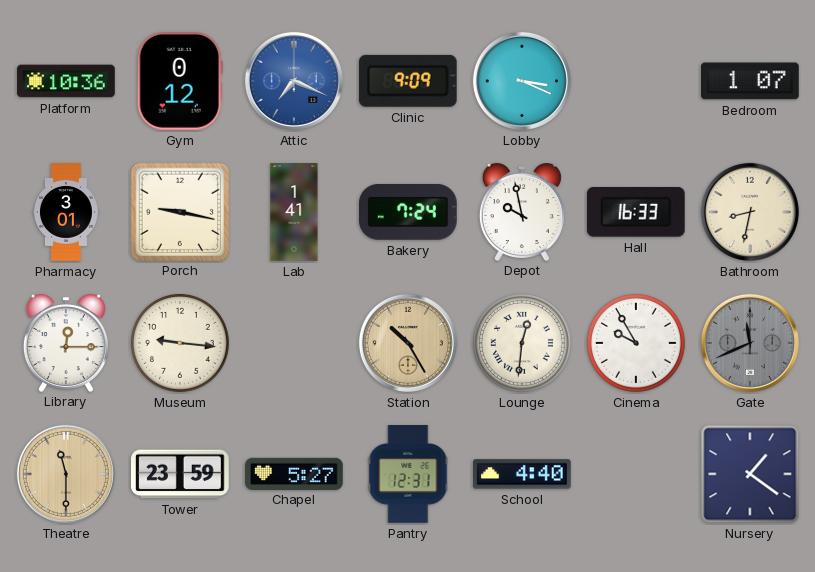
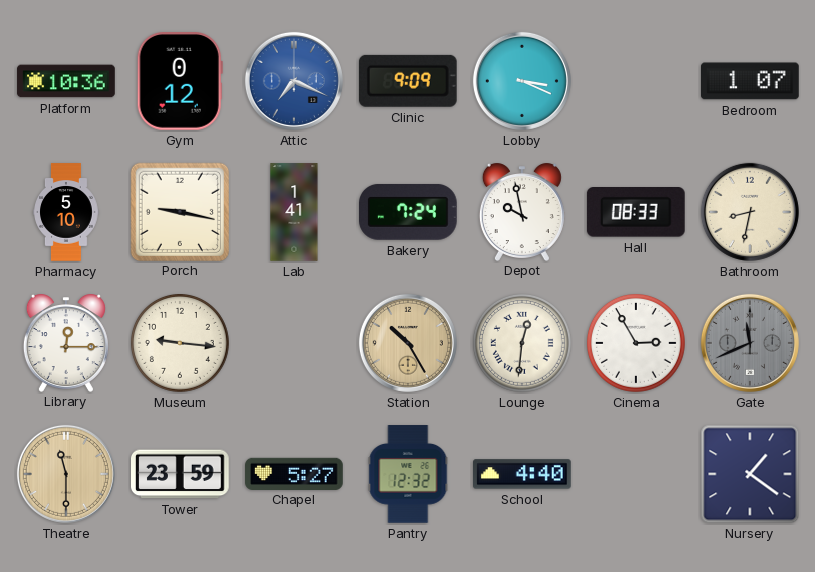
Pharmacy: 3:01 -> 5:10 (67, 212)
Hall: 16:33 -> 08:33 (636, 213)
Cinema: 9:55 -> 2:55 (637, 344)
Pantry: 12:31 -> 12:32 (408, 474)
